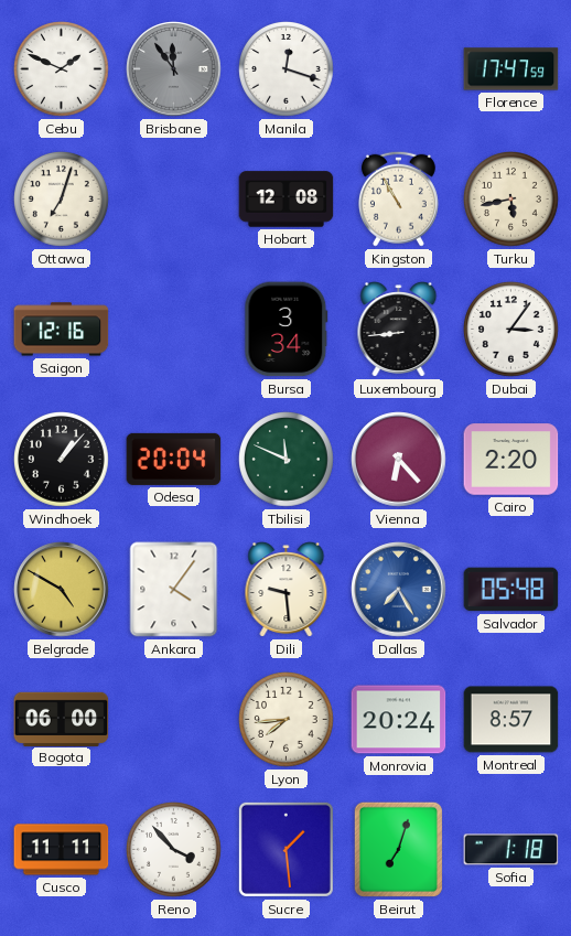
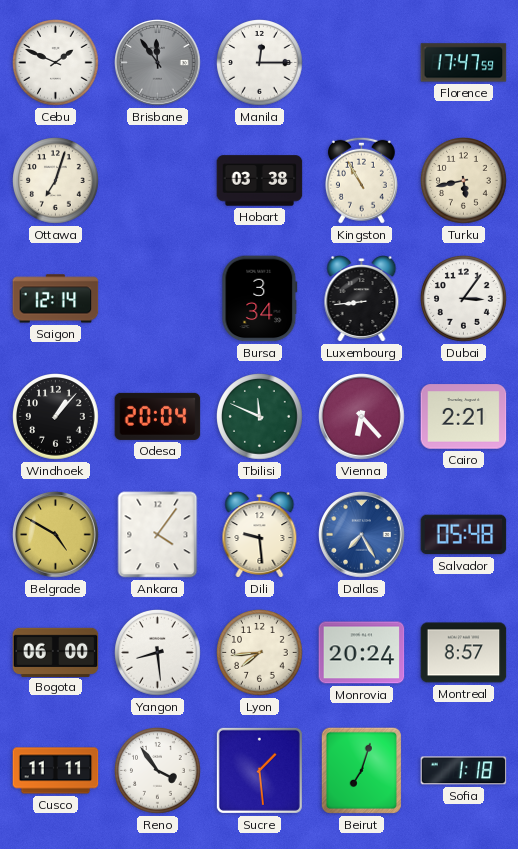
Manila: 12:18 -> 12:15 (260, 63)
Hobart: 12:08 -> 03:38 (260, 181)
Saigon: 12:16 -> 12:14 (56, 299)
Cairo: 2:20 -> 2:21 (464, 417)
Yangon: none -> 8:29 (158, 653)
Reno: 3:53 -> 3:54 (158, 771)
